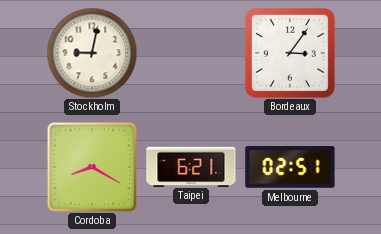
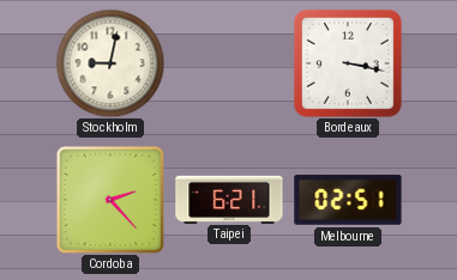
Bordeaux: 3:06 -> 3:17 (348, 63)
Cordoba: 8:20 -> 2:23 (110, 200)
